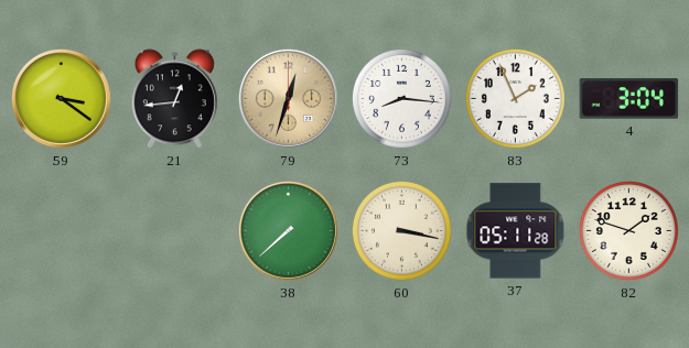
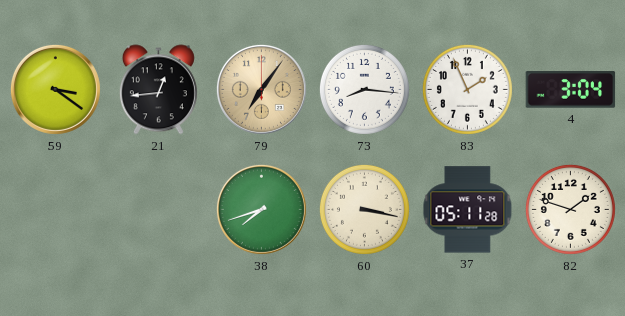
79: 12:33 -> 7:06 (261, 89)
38: 7:38 -> 7:42 (261, 209)
